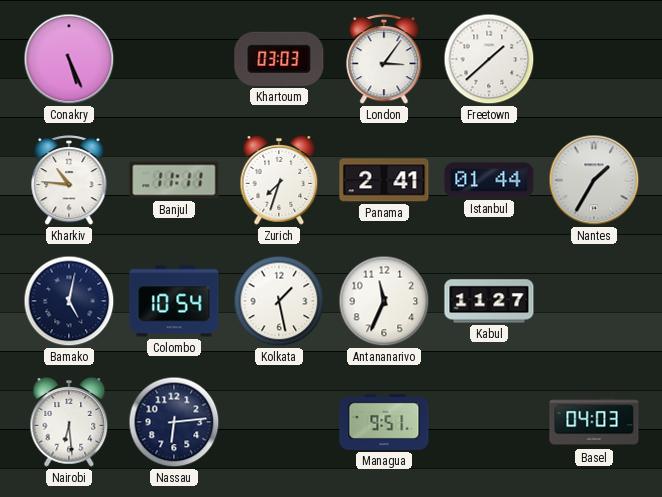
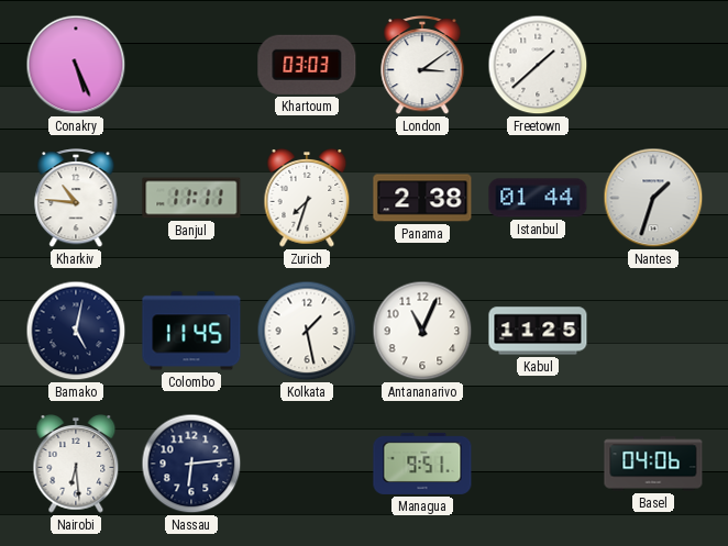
London: 3:06 -> 3:09 (422, 66)
Panama: 2:41 -> 2:38 (422, 198)
Nantes: 1:35 -> 1:33 (653, 198)
Colombo: 10:54 -> 11:45 (191, 331)
Antananarivo: 11:34 -> 11:04 (422, 331)
Kabul: 11:27 -> 11:25 (538, 331)
Basel: 04:03 -> 04:06 (653, 464)
